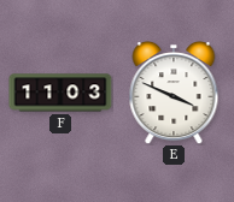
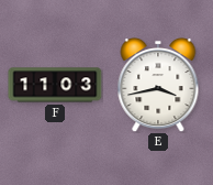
E: 3:49 -> 3:43 (158, 85)
